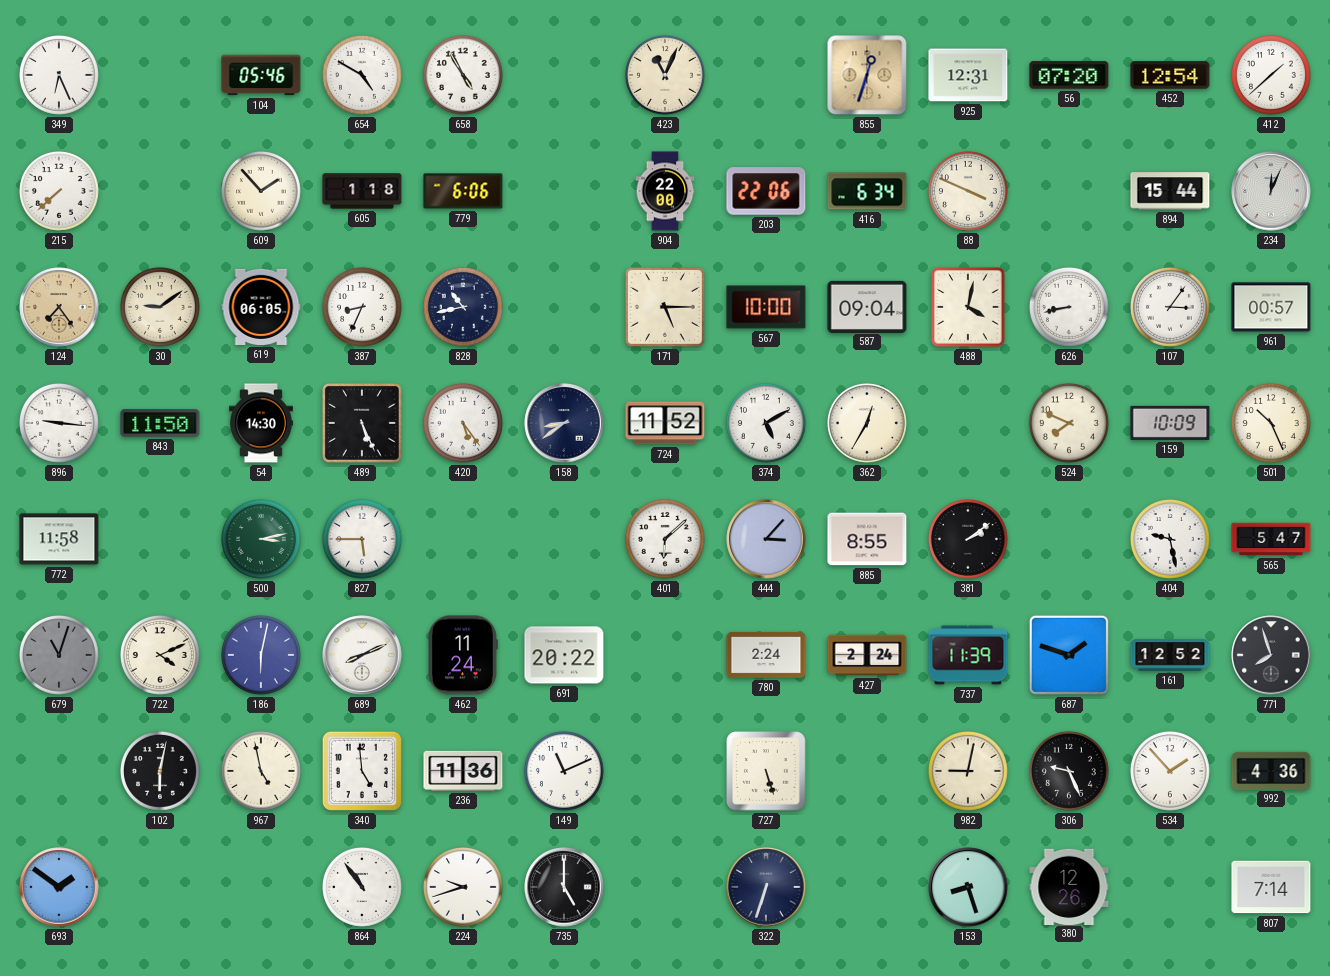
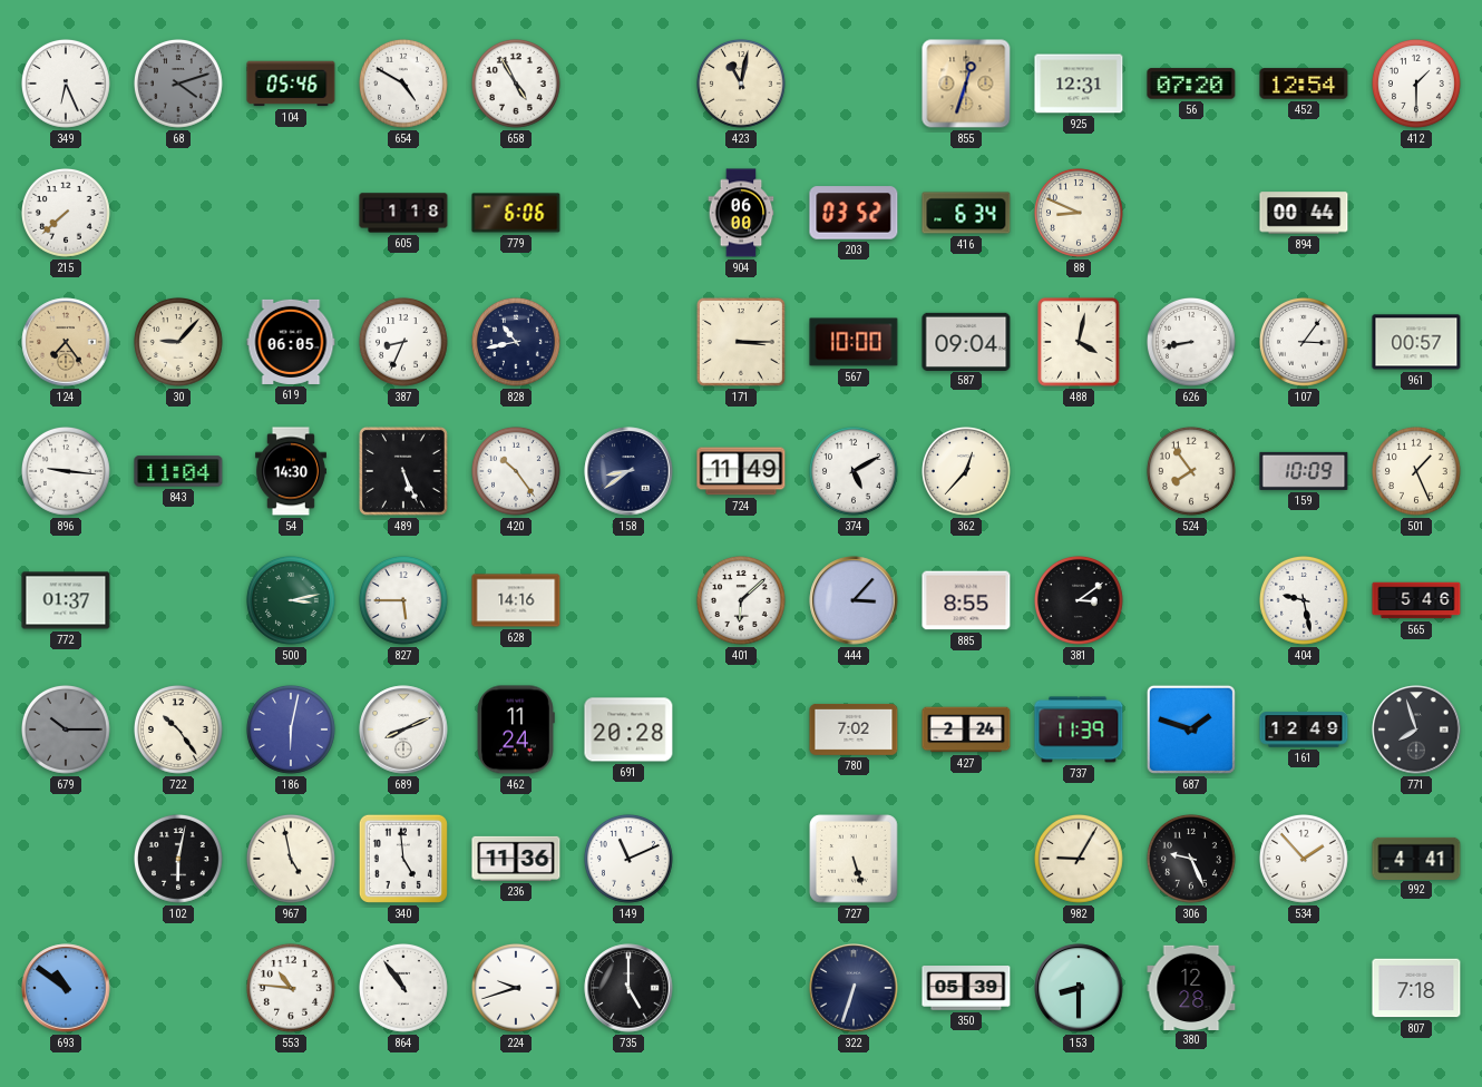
68: none -> 4:12 (179, 85)
423: 11:04 -> 11:02 (742, 85)
412: 1:38 -> 1:30 (1417, 85)
609: 1:53 -> none (262, 192)
904: 22:00 -> 06:00 (741, 213)
203: 22:06 -> 03:52 (854, 213)
88: 3:49 -> 8:49 (1080, 214)
894: 15:44 -> 00:44 (1304, 213)
234: 12:04 -> none (1271, 191)
30: 9:09 -> 9:07 (179, 343)
171: 5:15 -> 3:15 (741, 342)
843: 11:50 -> 11:04 (178, 471)
420: 5:24 -> 10:24 (517, 472)
724: 11:52 -> 11:49 (741, 471)
362: 12:35 -> 12:37 (967, 472)
524: 7:49 -> 7:54 (1192, 472)
501: 10:26 -> 1:26 (1417, 472)
772: 11:58 -> 01:37 (66, 600)
628: none -> 14:16 (516, 600)
381: 2:09 -> 3:09 (1080, 601)
565: 5:47 -> 5:46 (1416, 600)
679: 11:03 -> 10:15 (67, 731)
722: 4:11 -> 10:24 (179, 731)
691: 20:22 -> 20:28 (628, 729)
780: 2:24 -> 7:02 (854, 729)
161: 12:52 -> 12:49 (1304, 729)
982: 9:02 -> 9:05 (1080, 860)
992: 4:36 -> 4:41 (1416, 858)
693: 1:51 -> 10:51 (66, 988)
553: none -> 10:46 (292, 989)
350: none -> 05:39 (966, 989)
153: 8:27 -> 8:30 (1079, 988)
380: 12:26 -> 12:28 (1191, 987)
807: 7:14 -> 7:18 (1416, 988)
